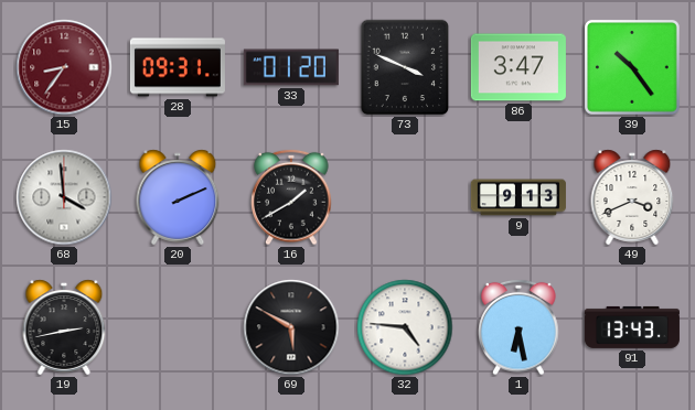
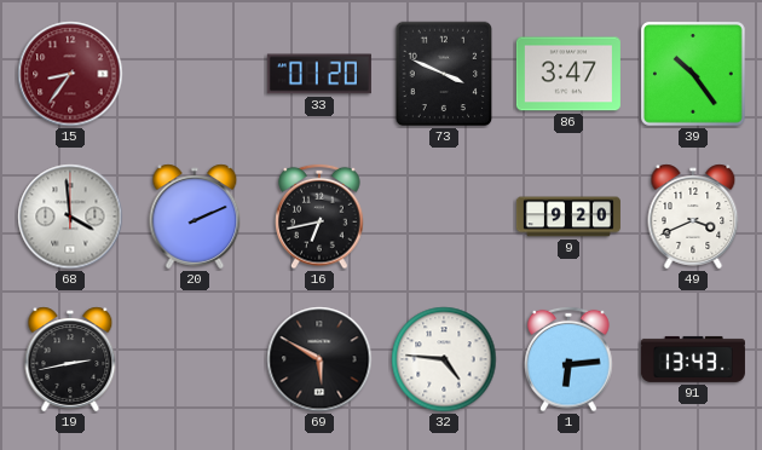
28: 09:31 -> none (178, 67)
16: 1:40 -> 6:43 (319, 217)
9: 9:13 -> 9:20 (568, 217)
1: 6:28 -> 6:14 (568, 359)
